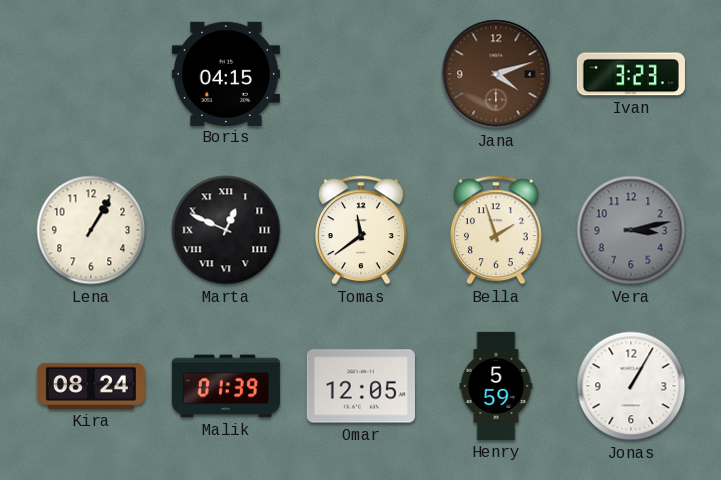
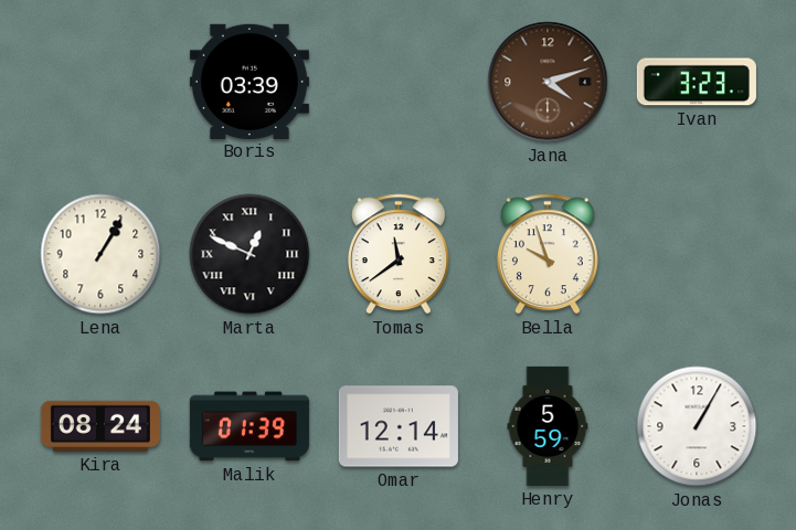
Boris: 04:15 -> 03:39 (250, 81)
Bella: 1:57 -> 9:57 (548, 254)
Vera: 3:13 -> none (631, 230)
Omar: 12:05 -> 12:14 (399, 426)
